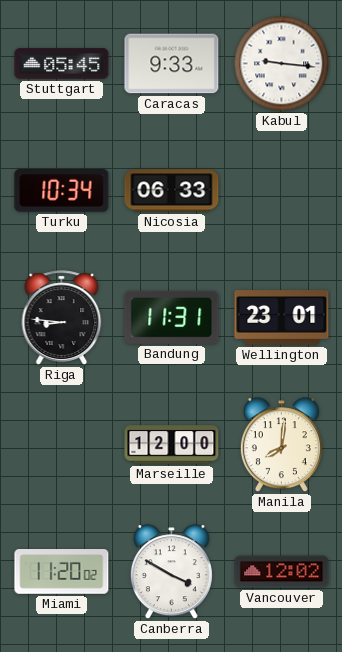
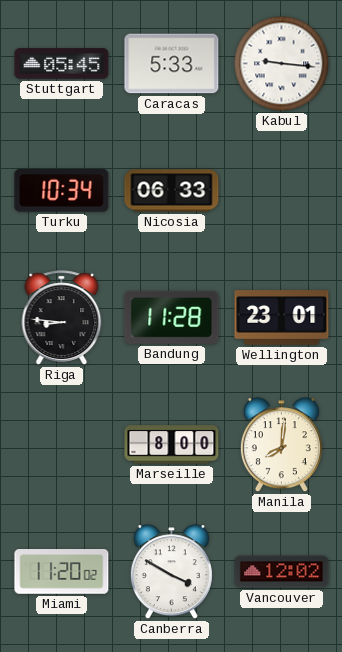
Caracas: 9:33 -> 5:33 (172, 64)
Bandung: 11:31 -> 11:28 (172, 317)
Marseille: 12:00 -> 8:00 (172, 445)
